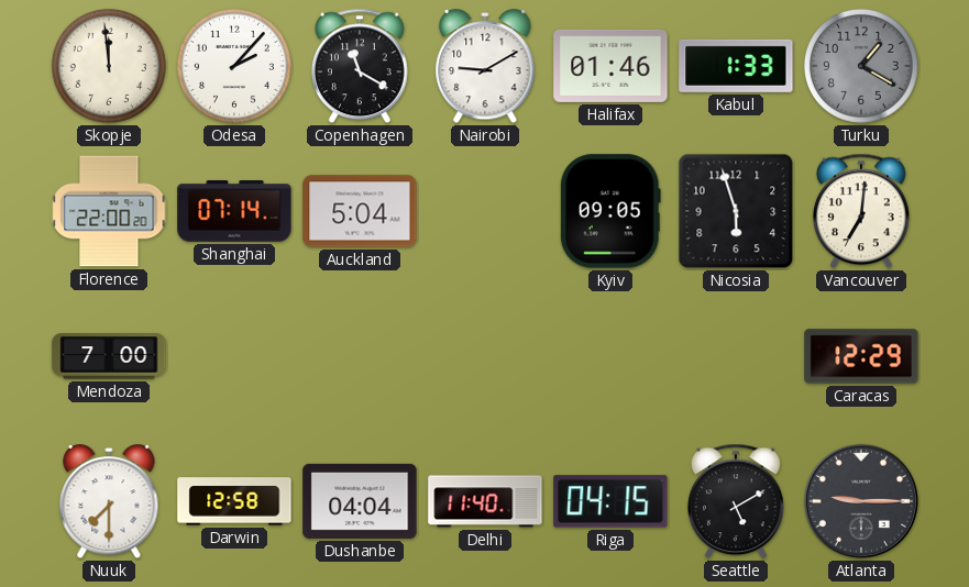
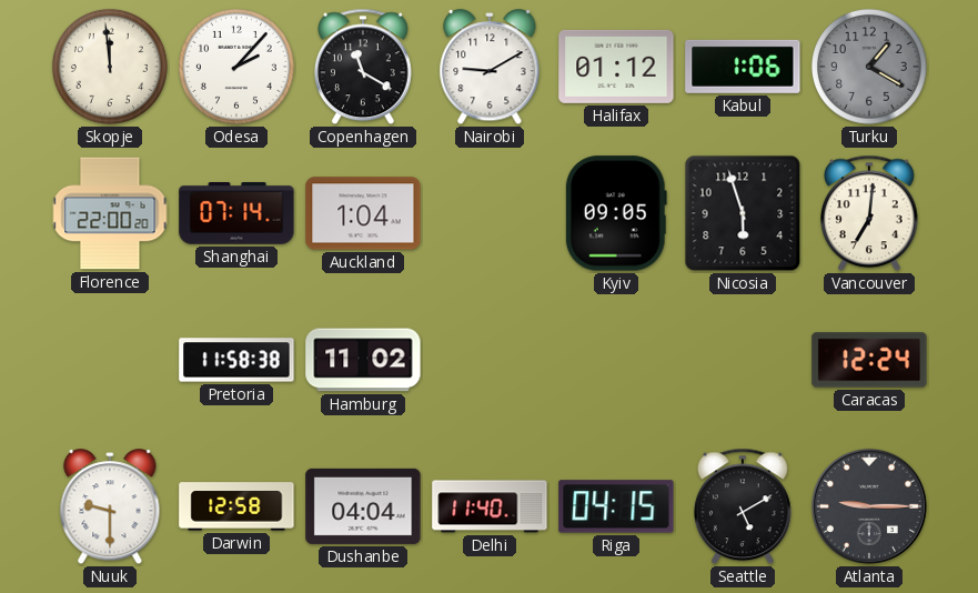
Halifax: 01:46 -> 01:12 (616, 67)
Kabul: 1:33 -> 1:06 (743, 67)
Auckland: 5:04 -> 1:04 (363, 213)
Mendoza: 7:00 -> none (109, 356)
Pretoria: none -> 11:58 (236, 360)
Hamburg: none -> 11:02 (363, 360)
Caracas: 12:29 -> 12:24 (869, 360)
Nuuk: 7:30 -> 9:30 (110, 507)
